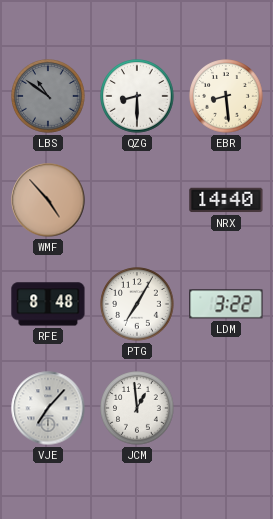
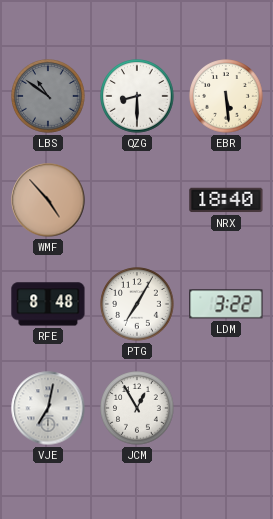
EBR: 8:29 -> 5:29 (226, 96)
NRX: 14:40 -> 18:40 (226, 200)
VJE: 7:07 -> 7:02 (48, 408)
JCM: 12:59 -> 12:55 (137, 408)
